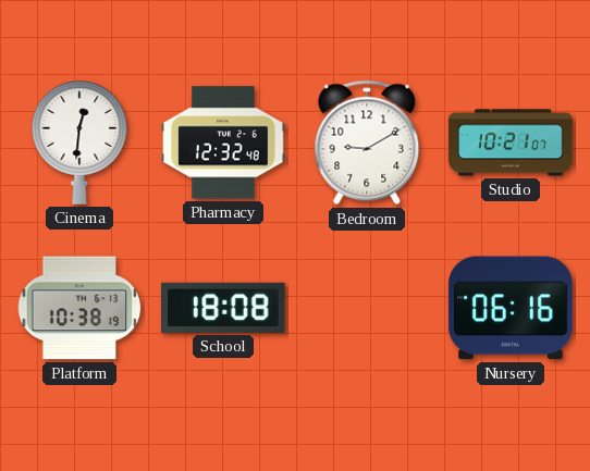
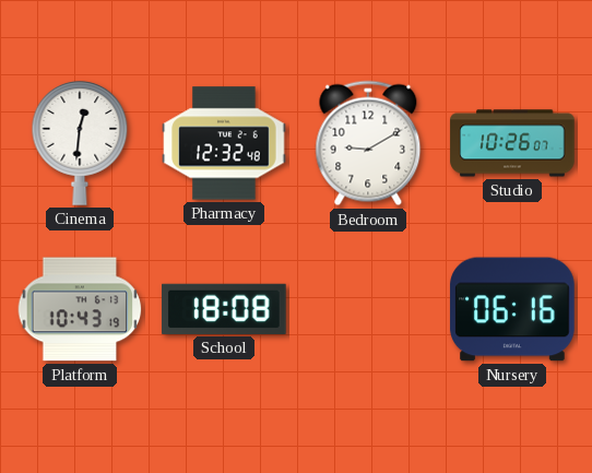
Studio: 10:21 -> 10:26 (512, 143)
Platform: 10:38 -> 10:43 (80, 309)
